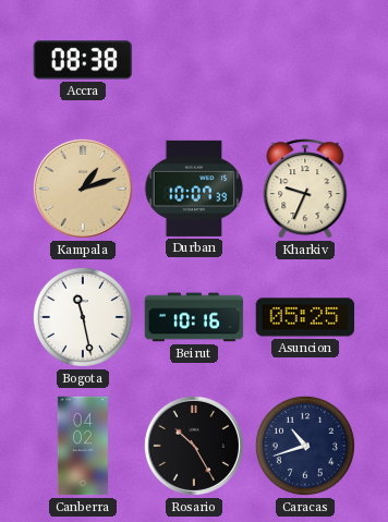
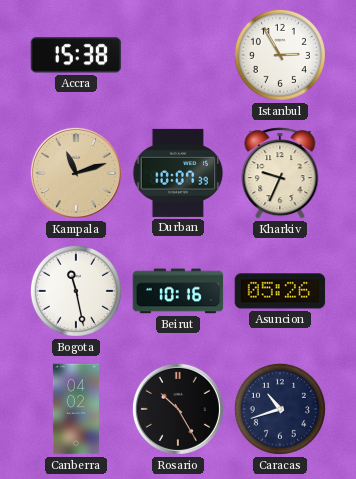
Accra: 08:38 -> 15:38 (76, 55)
Istanbul: none -> 2:55 (280, 55)
Kampala: 1:12 -> 11:12 (76, 173)
Asuncion: 05:25 -> 05:26 (280, 291)
